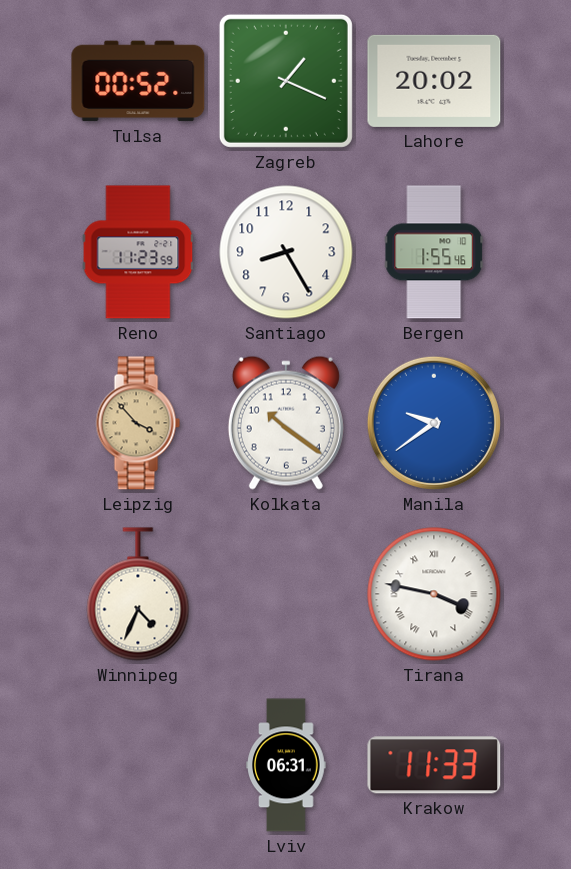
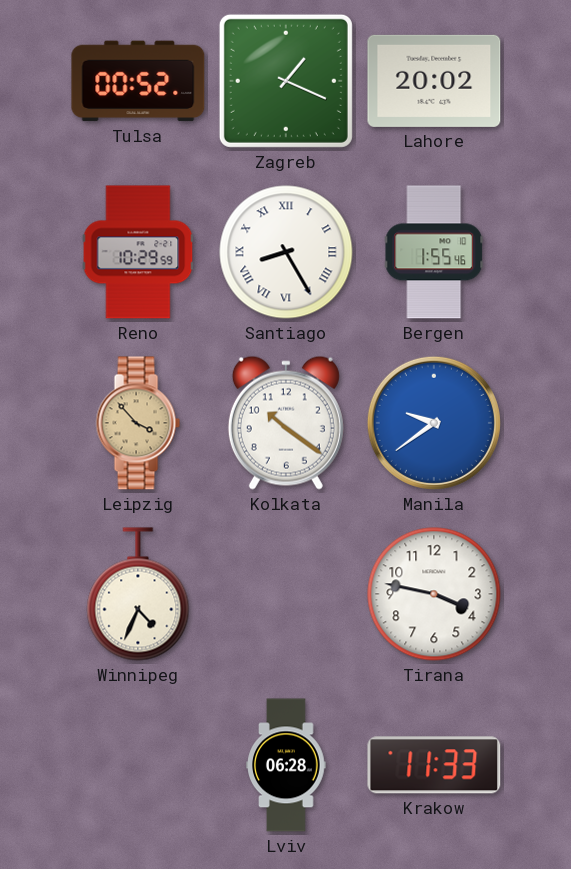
Reno: 11:23 -> 10:29 (138, 252)
Santiago numerals: Arabic -> Roman (286, 252)
Tirana numerals: Roman -> Arabic (434, 594)
Lviv: 06:31 -> 06:28 (286, 765)
